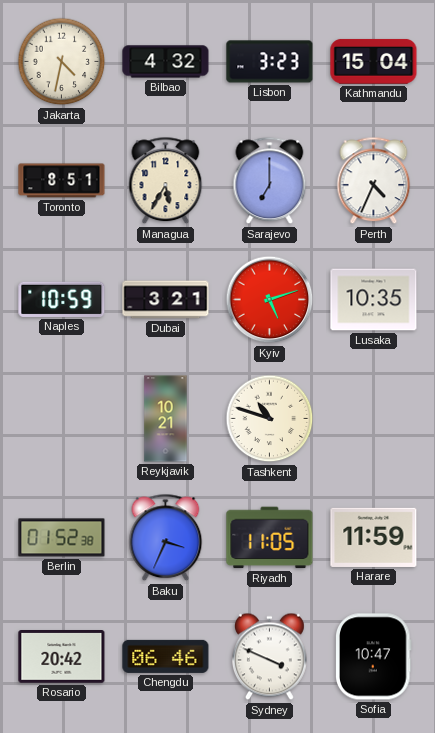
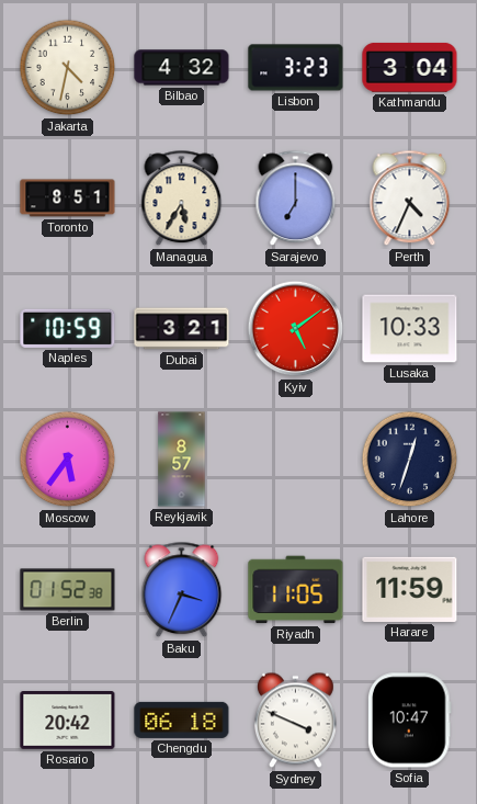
Kathmandu: 15:04 -> 3:04 (410, 67)
Kyiv: 5:12 -> 5:09 (296, 329)
Lusaka: 10:35 -> 10:33 (410, 329)
Moscow: none -> 5:36 (68, 460)
Reykjavik: 10:21 -> 8:57 (182, 460)
Tashkent: 10:48 -> none (270, 419)
Lahore: none -> 12:33 (410, 460)
Chengdu: 06:46 -> 06:18 (182, 720)
